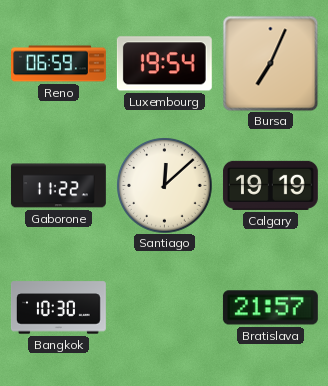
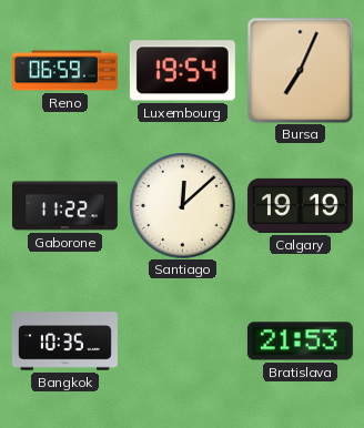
Bangkok: 10:30 -> 10:35 (64, 342)
Bratislava: 21:57 -> 21:53 (300, 342)
